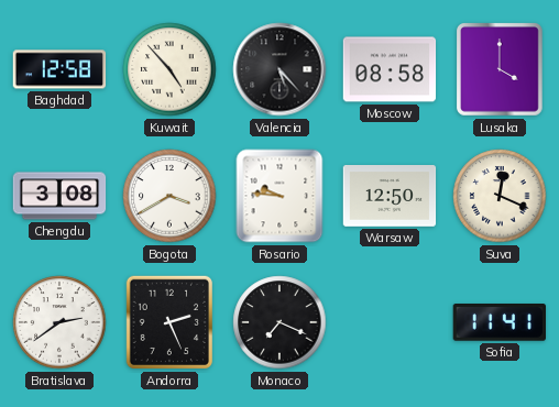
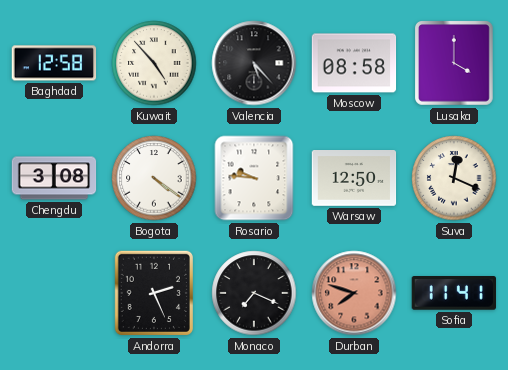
Bogota: 3:40 -> 4:21 (154, 178)
Bratislava: 2:39 -> none (59, 322)
Durban: none -> 7:48 (354, 293)
